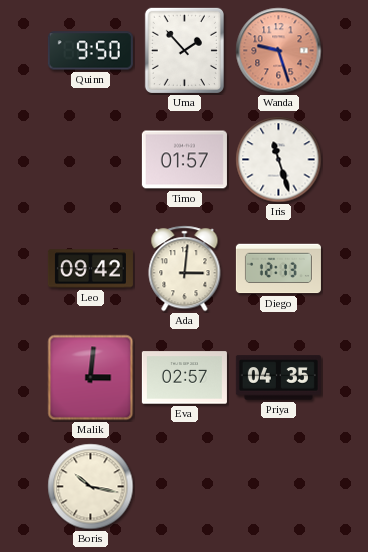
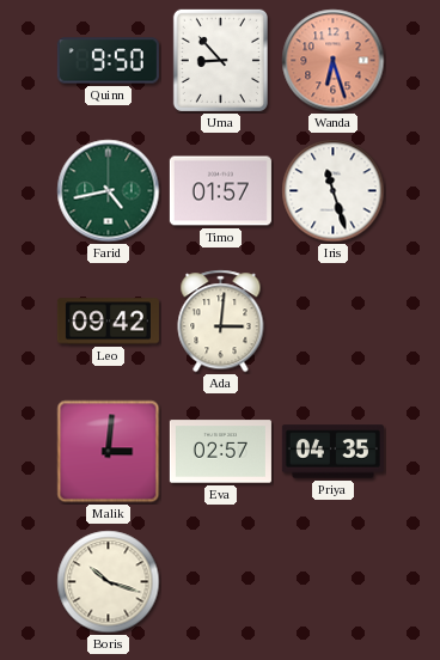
Uma: 1:53 -> 8:53 (220, 60)
Wanda: 9:27 -> 6:27 (334, 61)
Farid: none -> 4:43 (109, 191)
Diego: 12:13 -> none (278, 269)
Boris: 10:17 -> 10:18 (109, 582)
